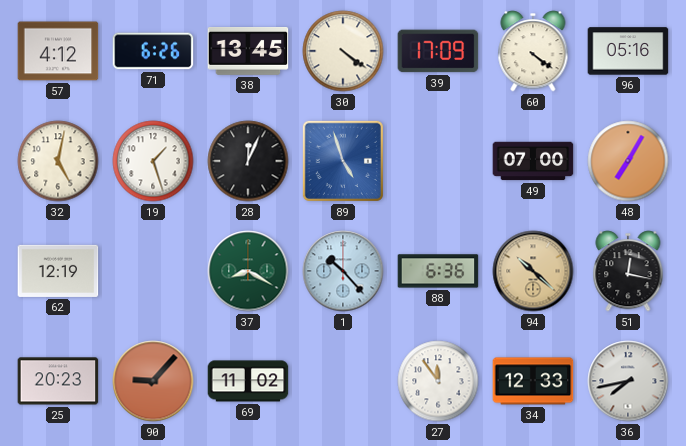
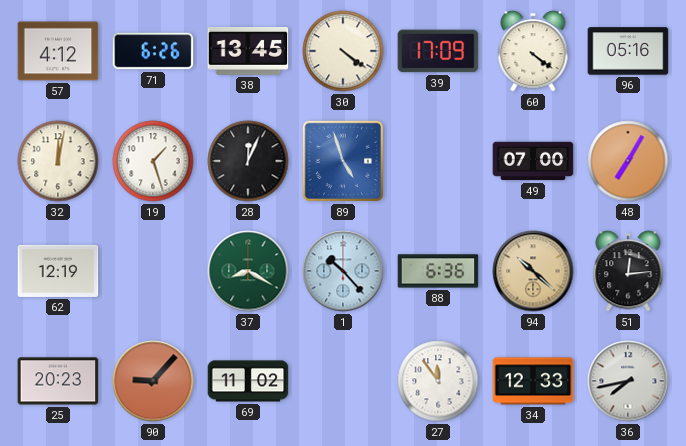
32: 5:02 -> 12:02 (58, 161)
51: 12:17 -> 12:14 (628, 271)
